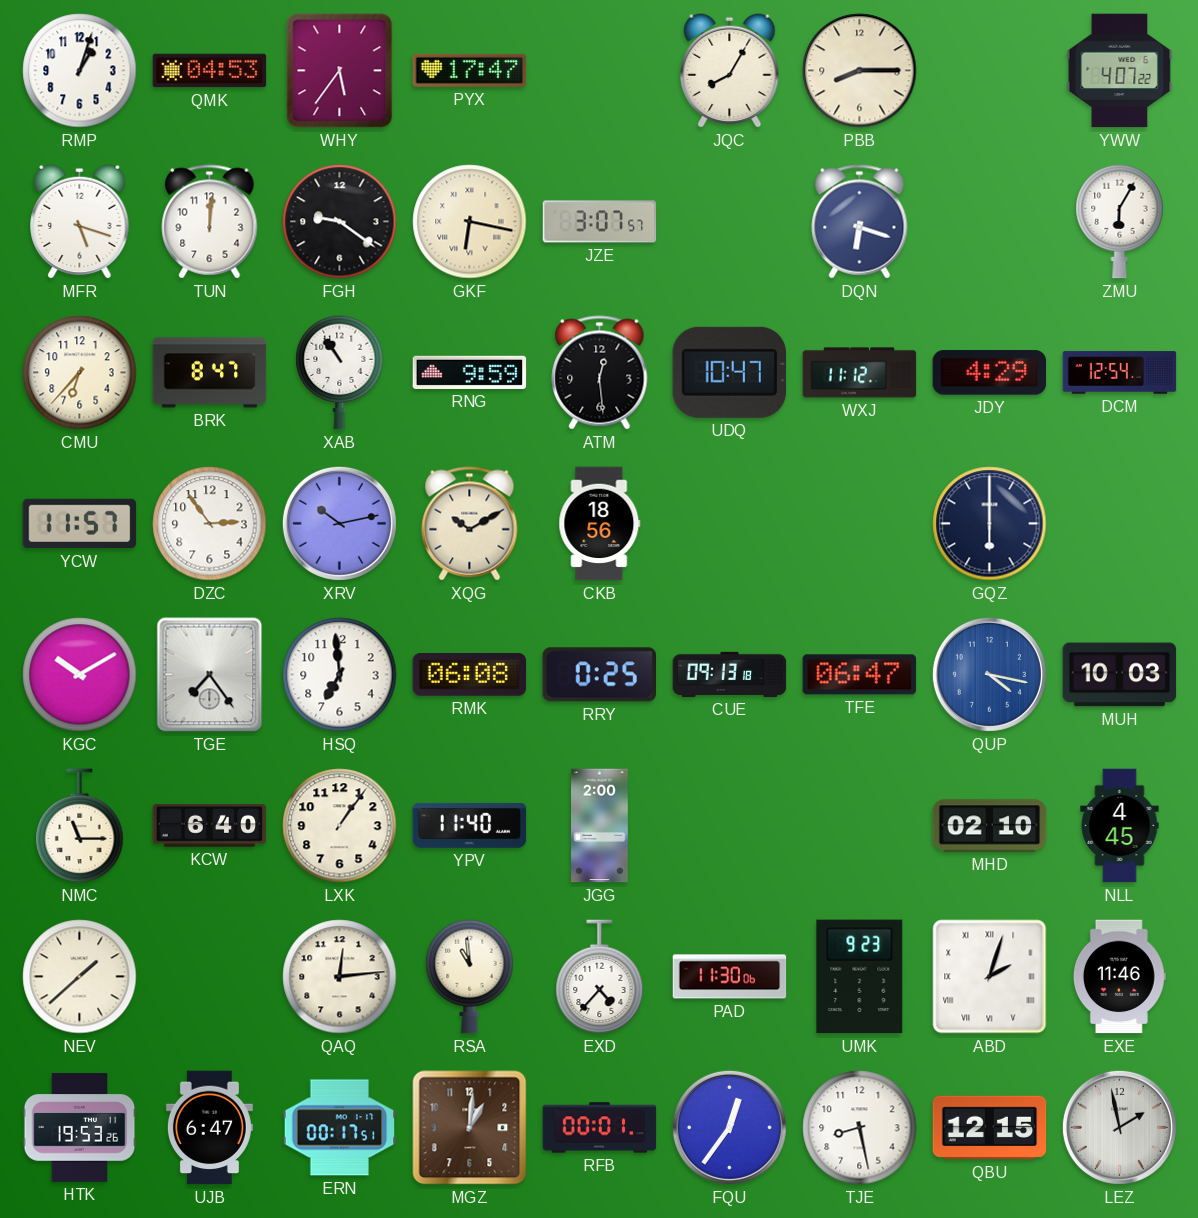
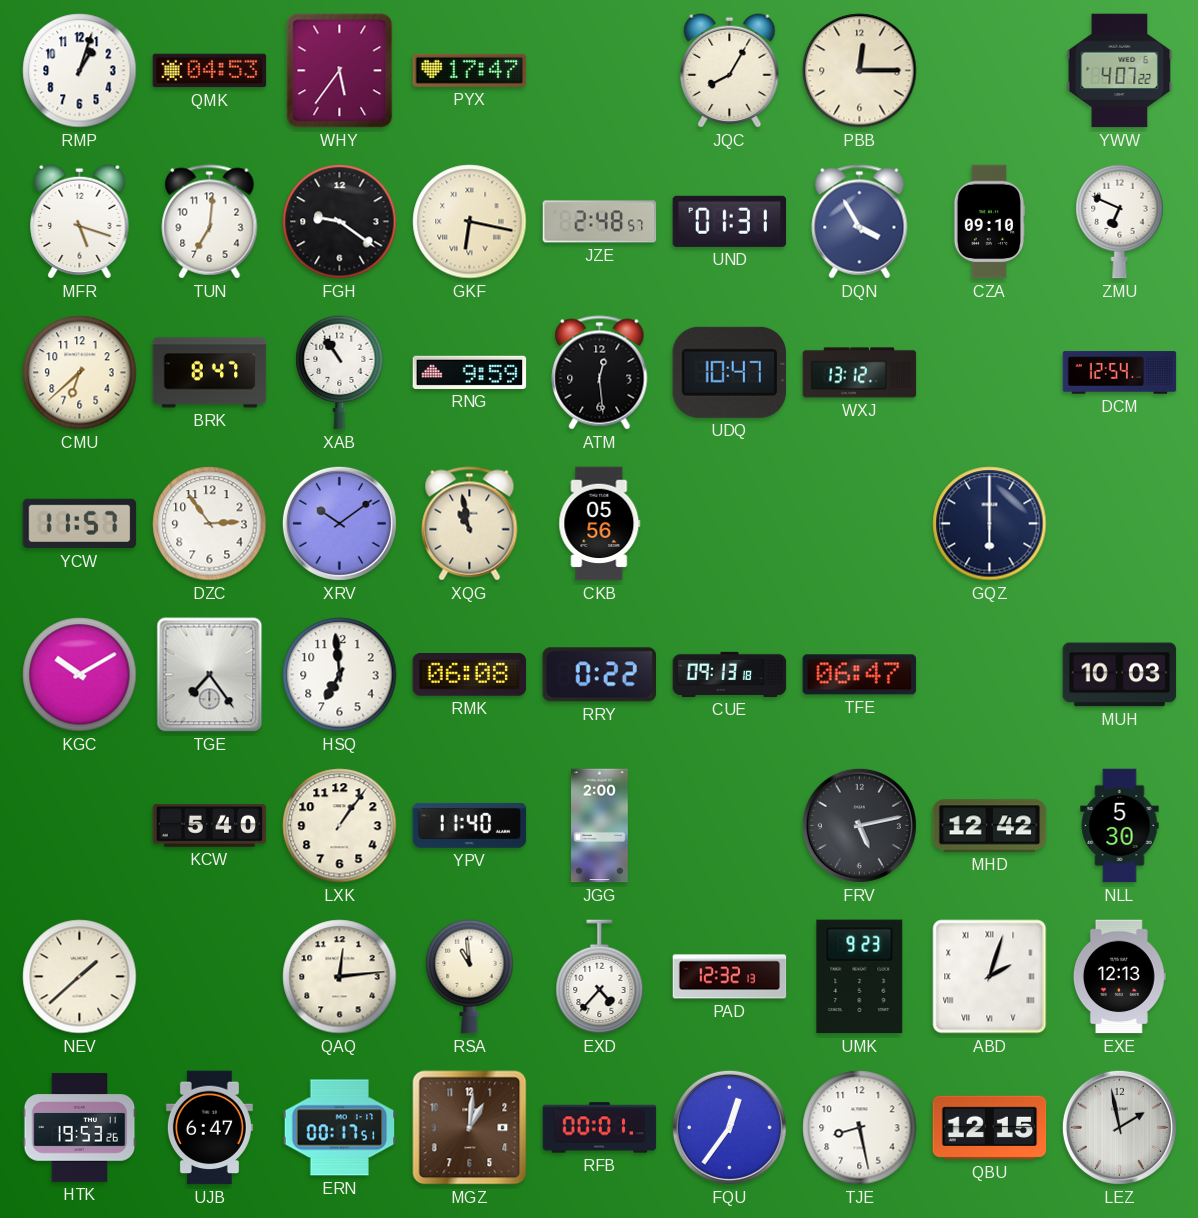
PBB: 8:15 -> 12:15 (860, 71)
TUN: 12:01 -> 7:01 (210, 222)
JZE: 3:07 -> 2:48 (600, 222)
UND: none -> 01:31 (730, 221)
DQN: 6:18 -> 3:55 (860, 222)
CZA: none -> 09:10 (988, 222)
ZMU: 6:05 -> 6:49 (1120, 222)
CMU: 6:37 -> 6:38 (80, 373)
WXJ: 11:12 -> 13:12 (860, 373)
JDY: 4:29 -> none (990, 373)
XRV: 10:13 -> 10:09 (339, 523)
XQG: 10:10 -> 10:58 (470, 524)
CKB: 18:56 -> 05:56 (600, 524)
RRY: 0:25 -> 0:22 (599, 675)
QUP: 4:17 -> none (989, 674)
NMC: 11:15 -> none (80, 826)
KCW: 6:40 -> 5:40 (210, 825)
FRV: none -> 5:13 (859, 825)
MHD: 02:10 -> 12:42 (990, 826)
NLL: 4:45 -> 5:30 (1120, 826)
PAD: 11:30 -> 12:32 (730, 977)
EXE: 11:46 -> 12:13 (1119, 977)
